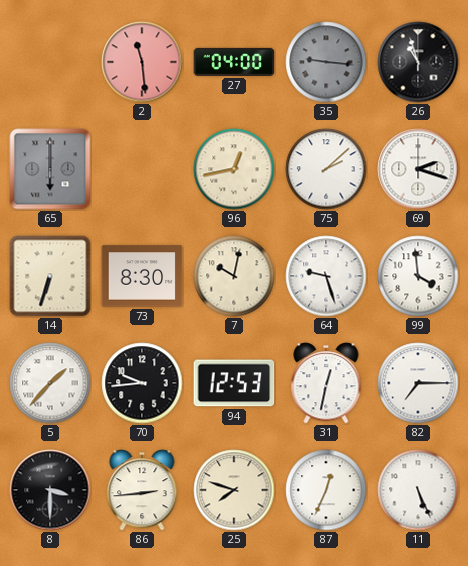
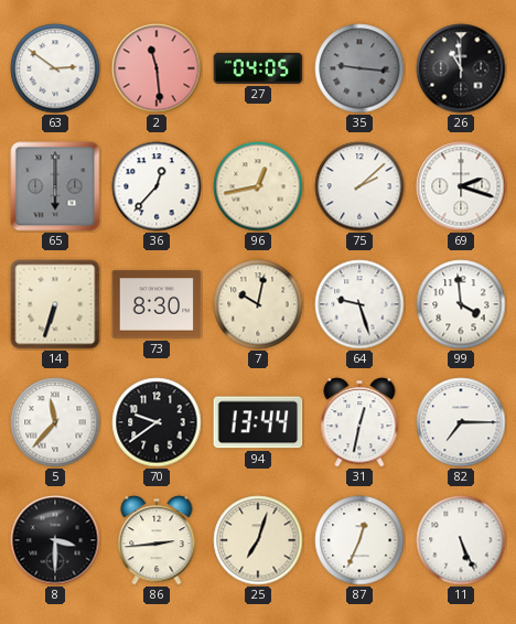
63: none -> 2:51 (55, 68)
27: 04:00 -> 04:05 (258, 68)
26: 10:57 -> 10:59 (461, 68)
36: none -> 12:37 (157, 186)
5: 1:37 -> 11:37 (55, 422)
70: 9:44 -> 9:39 (157, 422)
94: 12:53 -> 13:44 (258, 422)
25: 7:48 -> 7:03 (258, 540)
